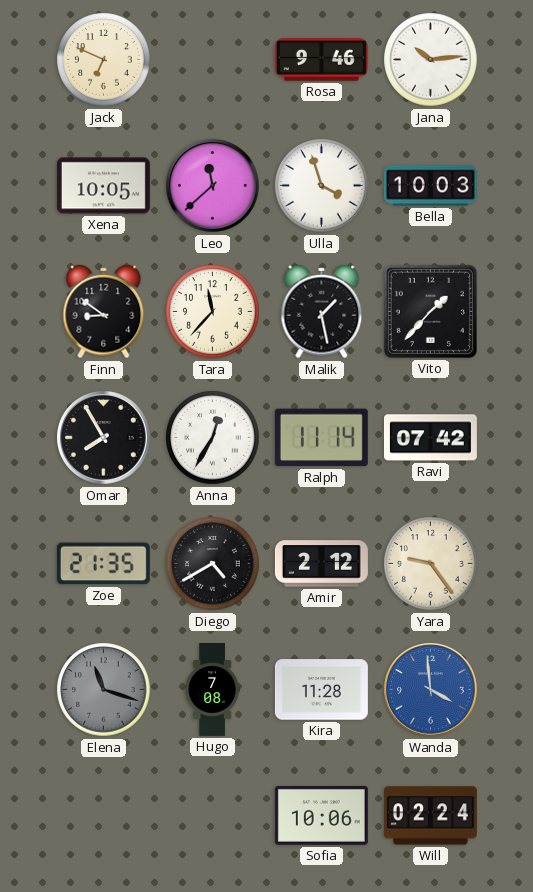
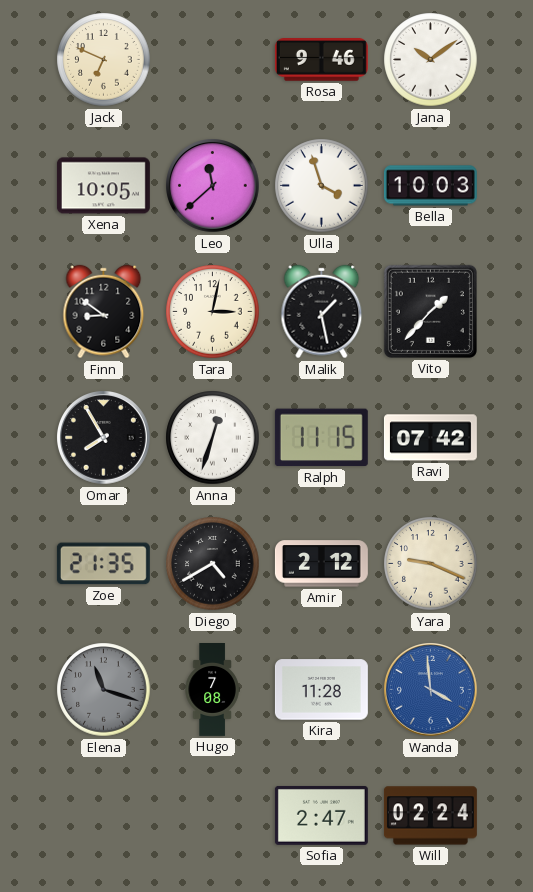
Jana: 10:14 -> 10:09 (431, 60)
Tara: 11:37 -> 3:02 (213, 312)
Anna: 12:35 -> 12:33 (213, 438)
Ralph: 11:14 -> 11:15 (321, 438)
Yara: 9:24 -> 9:19 (431, 564)
Sofia: 10:06 -> 2:47 (321, 815)
